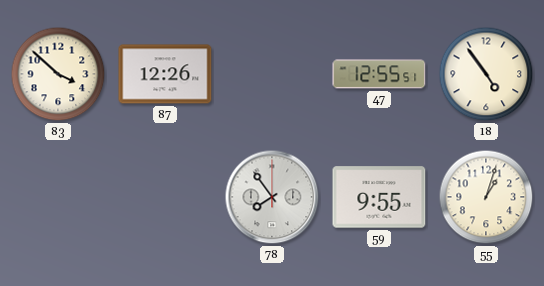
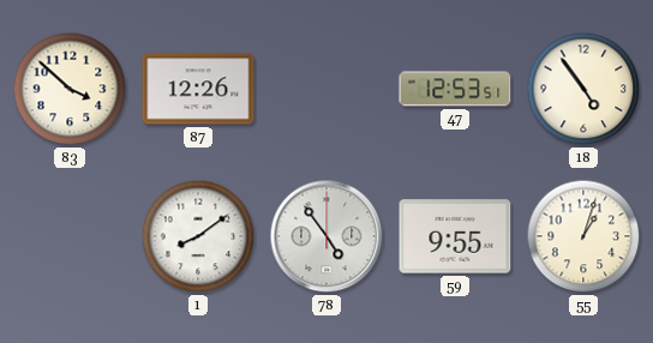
47: 12:55 -> 12:53 (455, 89)
1: none -> 8:09 (198, 236)
78: 7:54 -> 4:54 (326, 236)
